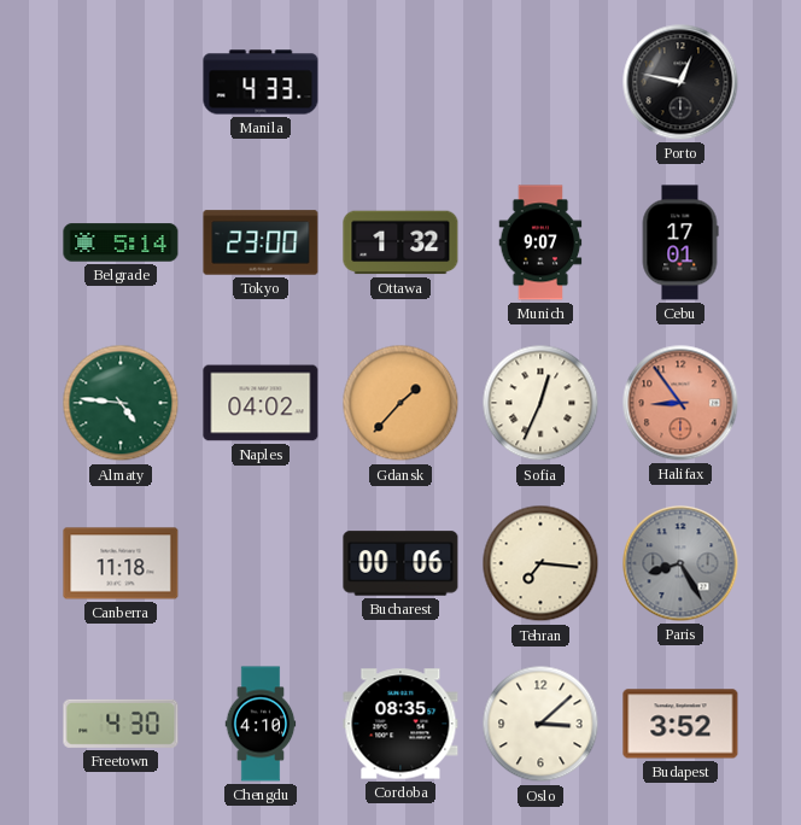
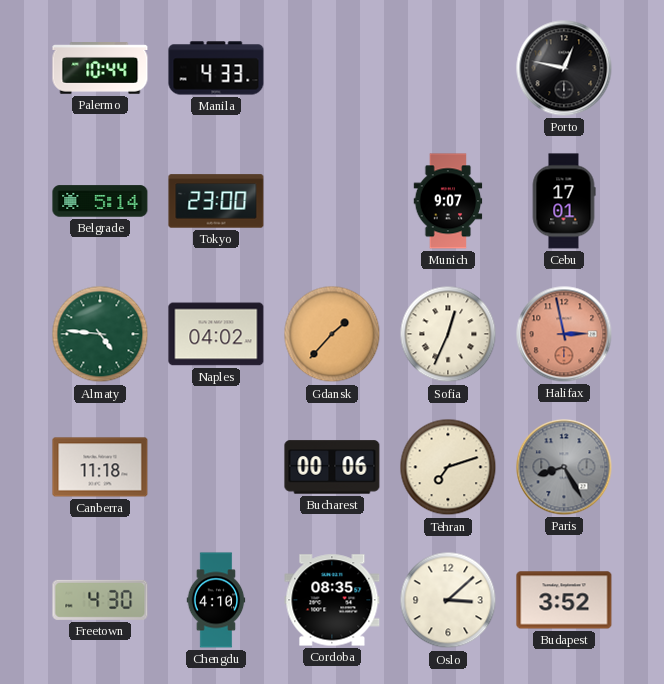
Palermo: none -> 10:44 (100, 68)
Ottawa: 1:32 -> none (400, 242)
Halifax: 8:54 -> 2:58 (564, 334)
Tehran: 7:16 -> 7:12 (448, 467)
